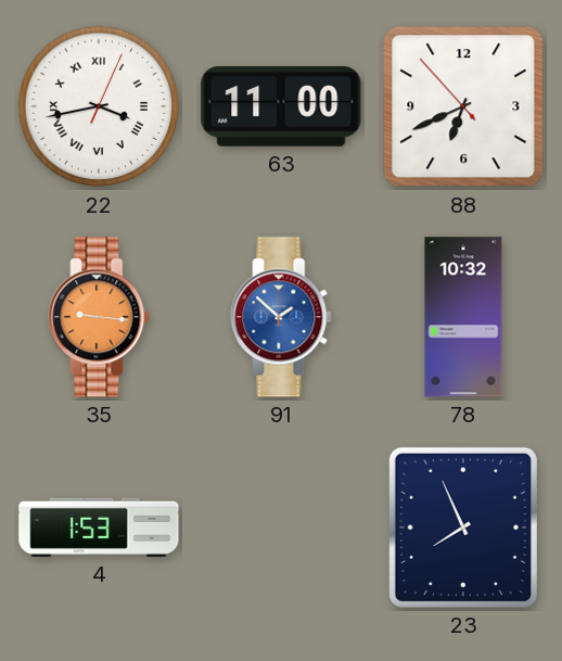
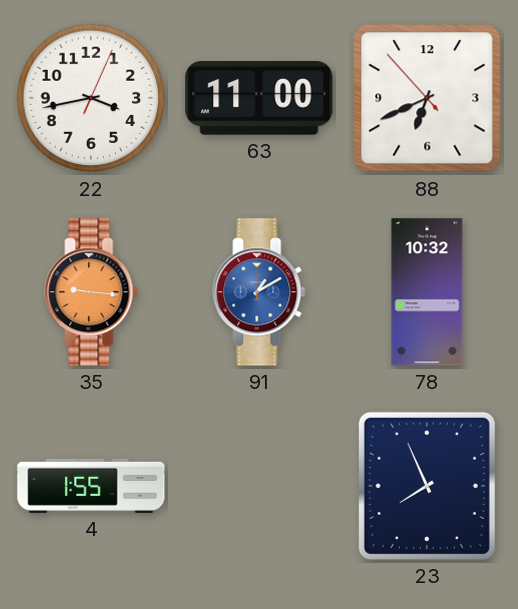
22 numerals: Roman -> Arabic (91, 98)
91: 1:52 -> 1:10 (259, 292)
4: 1:53 -> 1:55 (91, 486)
